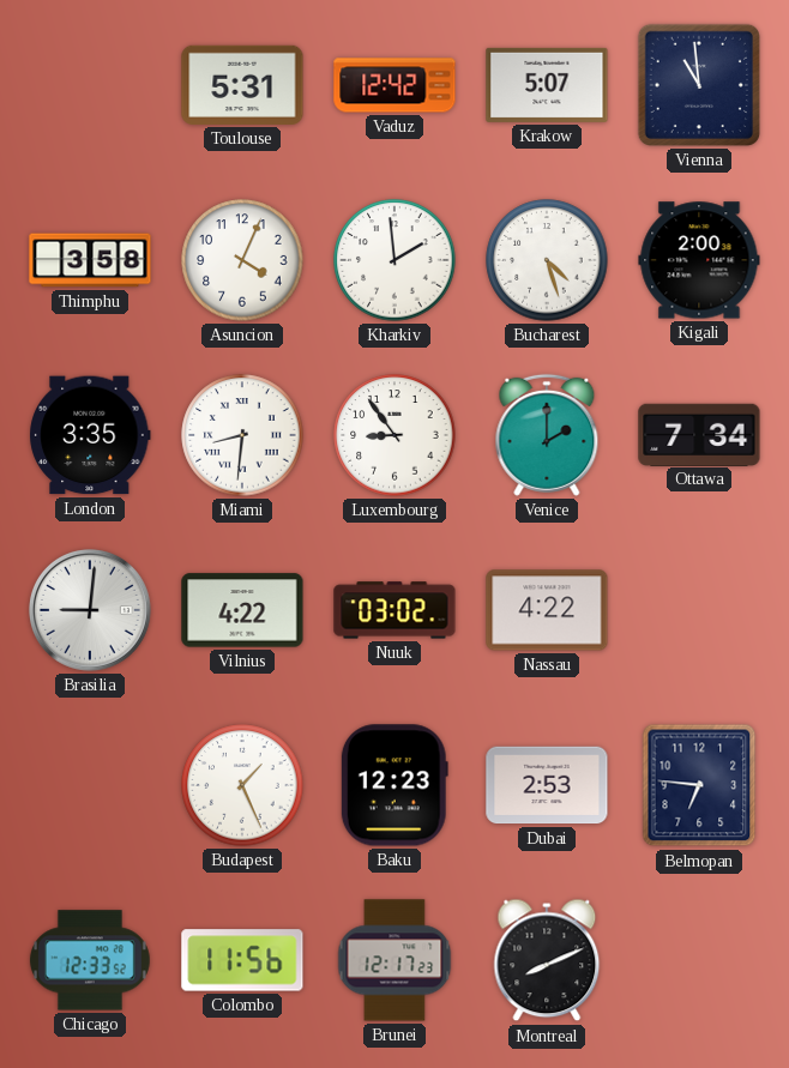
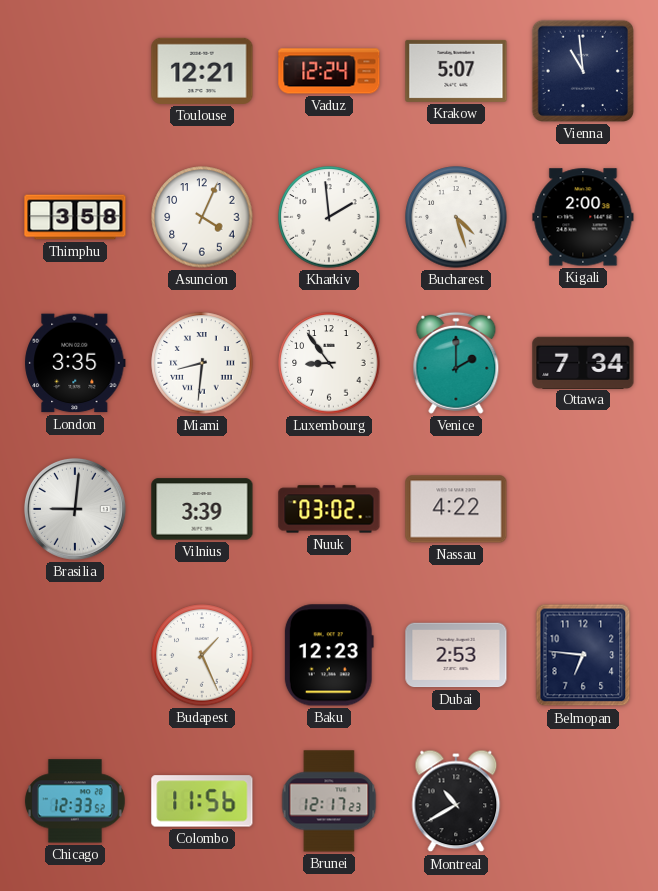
Toulouse: 5:31 -> 12:21 (202, 71)
Vaduz: 12:42 -> 12:24 (329, 71)
Vilnius: 4:22 -> 3:39 (202, 509)
Montreal: 8:11 -> 10:40 (456, 801)
